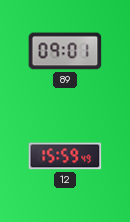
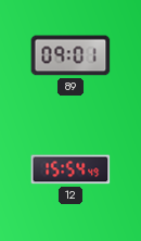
12: 15:59 -> 15:54 (70, 169)
